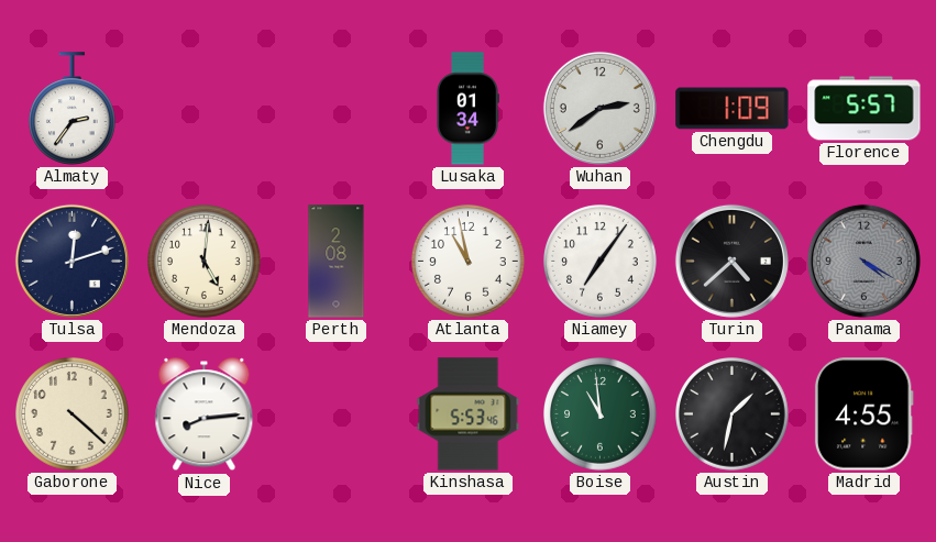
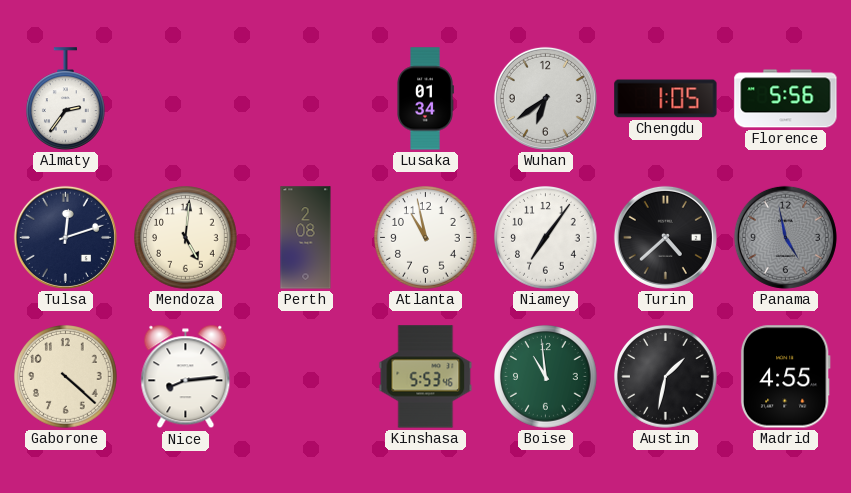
Wuhan: 2:39 -> 6:39 (545, 98)
Chengdu: 1:09 -> 1:05 (666, 99)
Florence: 5:57 -> 5:56 (786, 99)
Panama: 4:20 -> 4:58 (785, 237)
